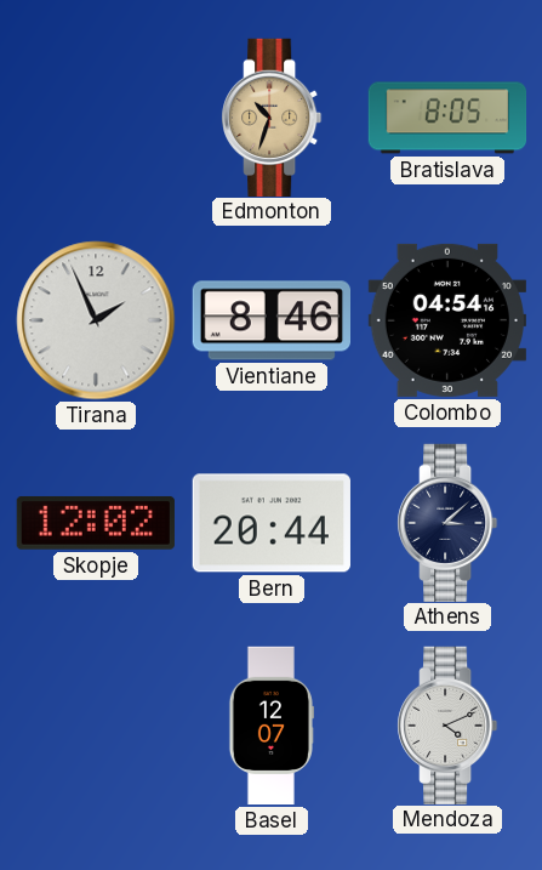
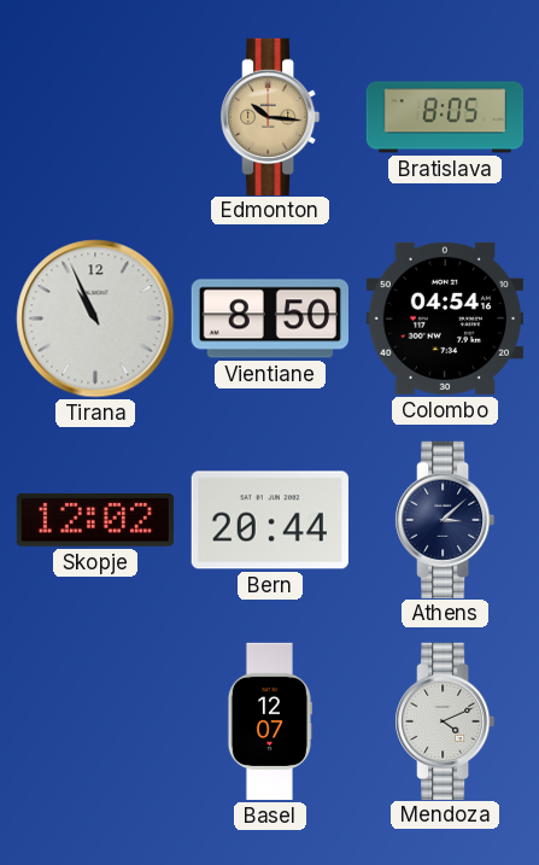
Edmonton: 10:33 -> 10:16 (270, 116)
Tirana: 1:56 -> 10:56 (95, 318)
Vientiane: 8:46 -> 8:50 (269, 318)
